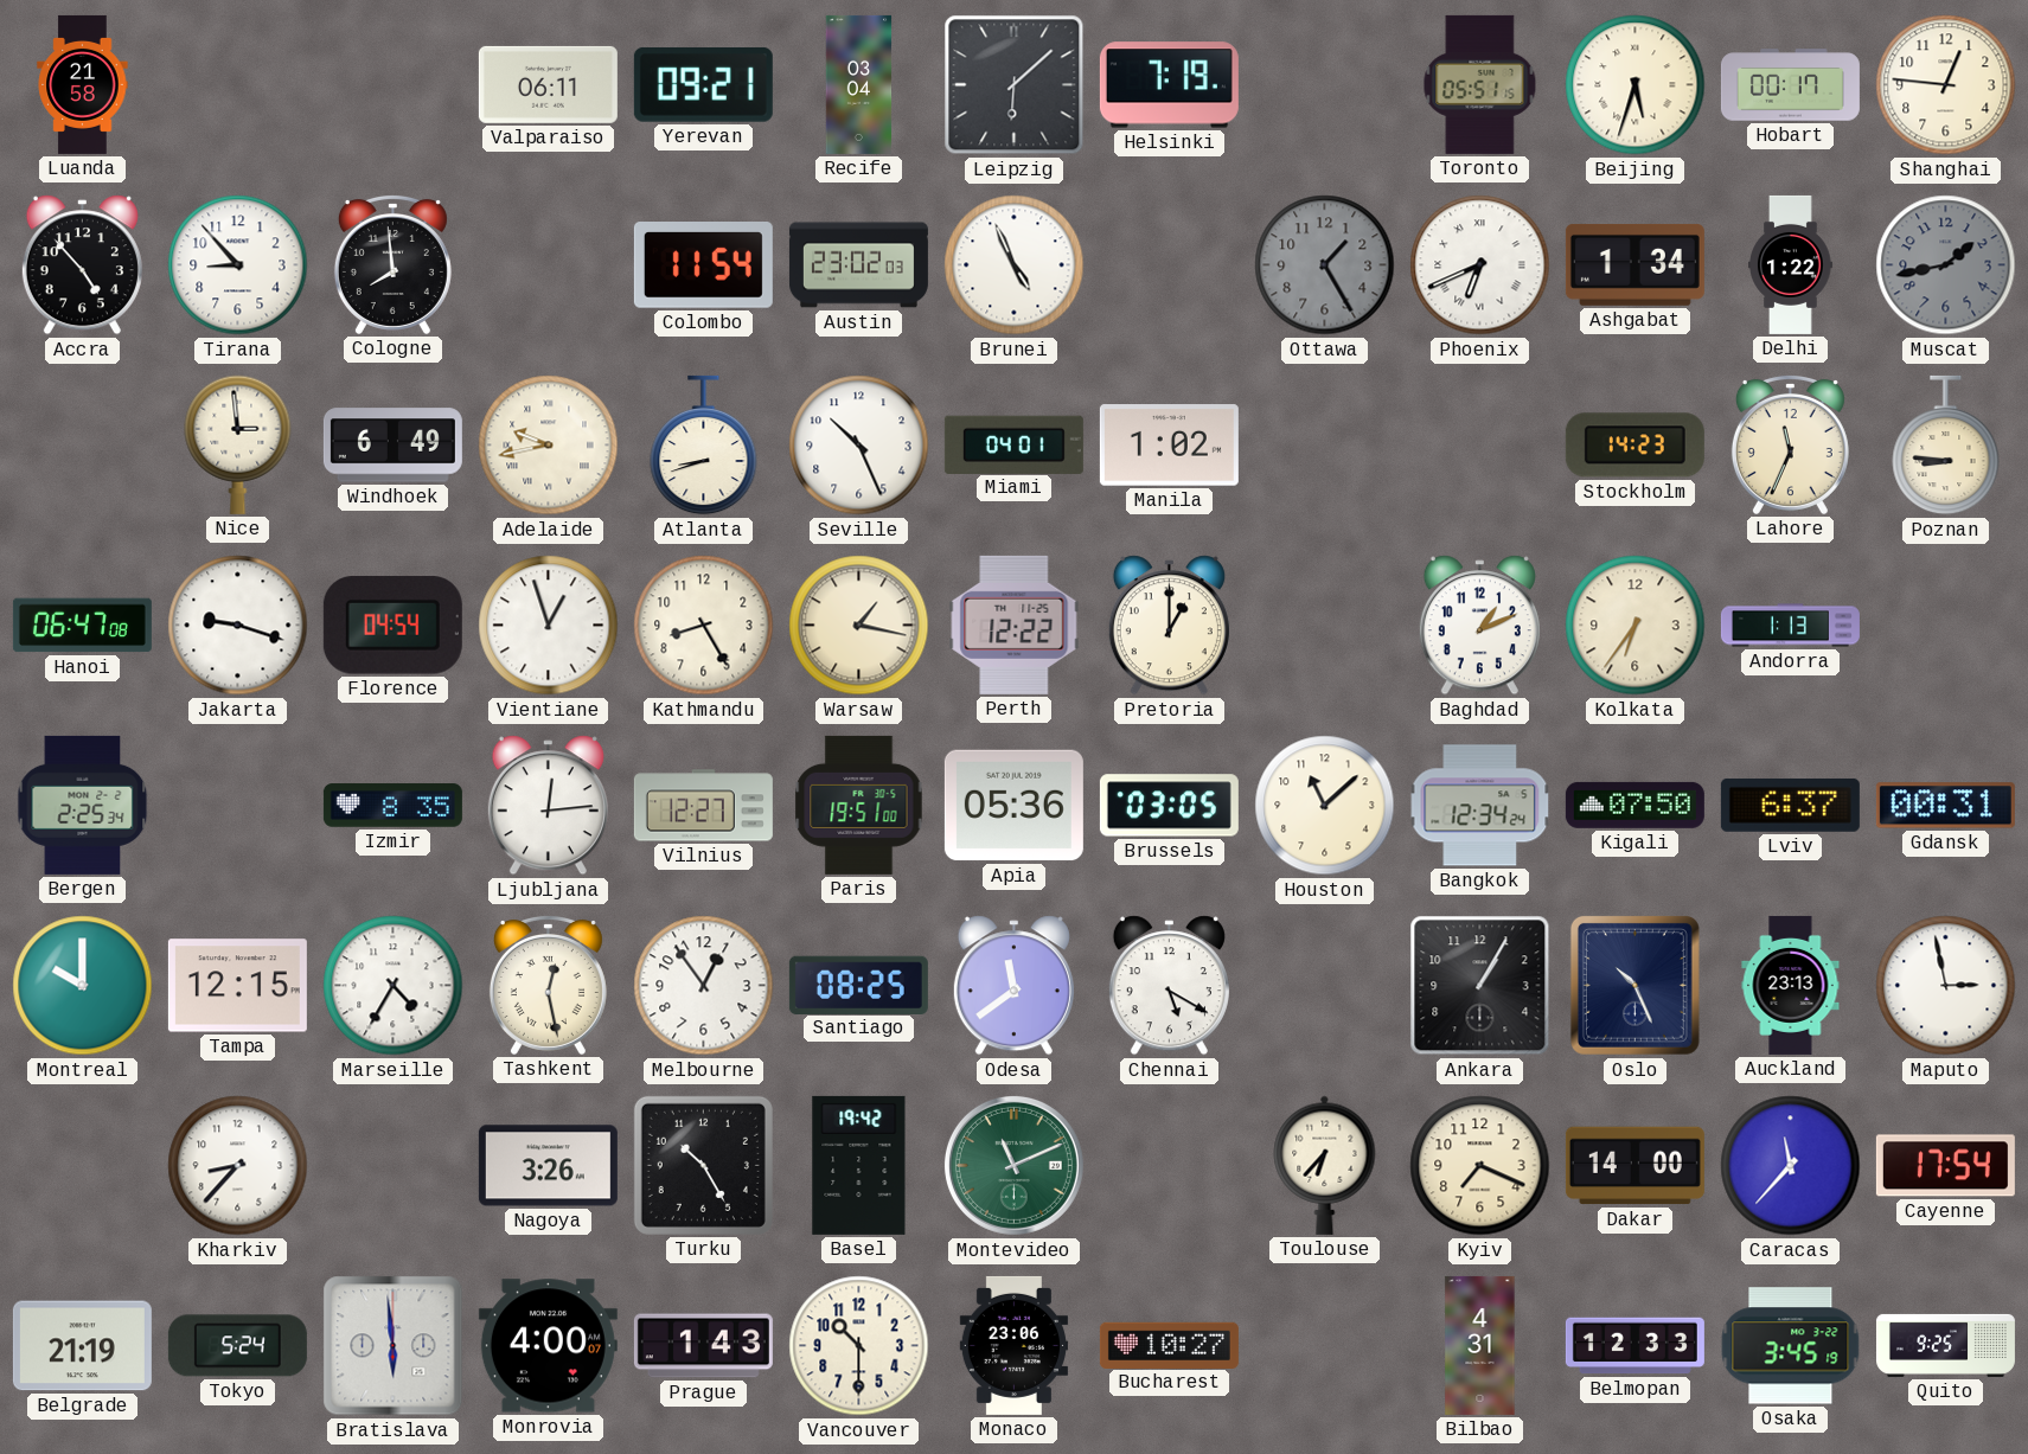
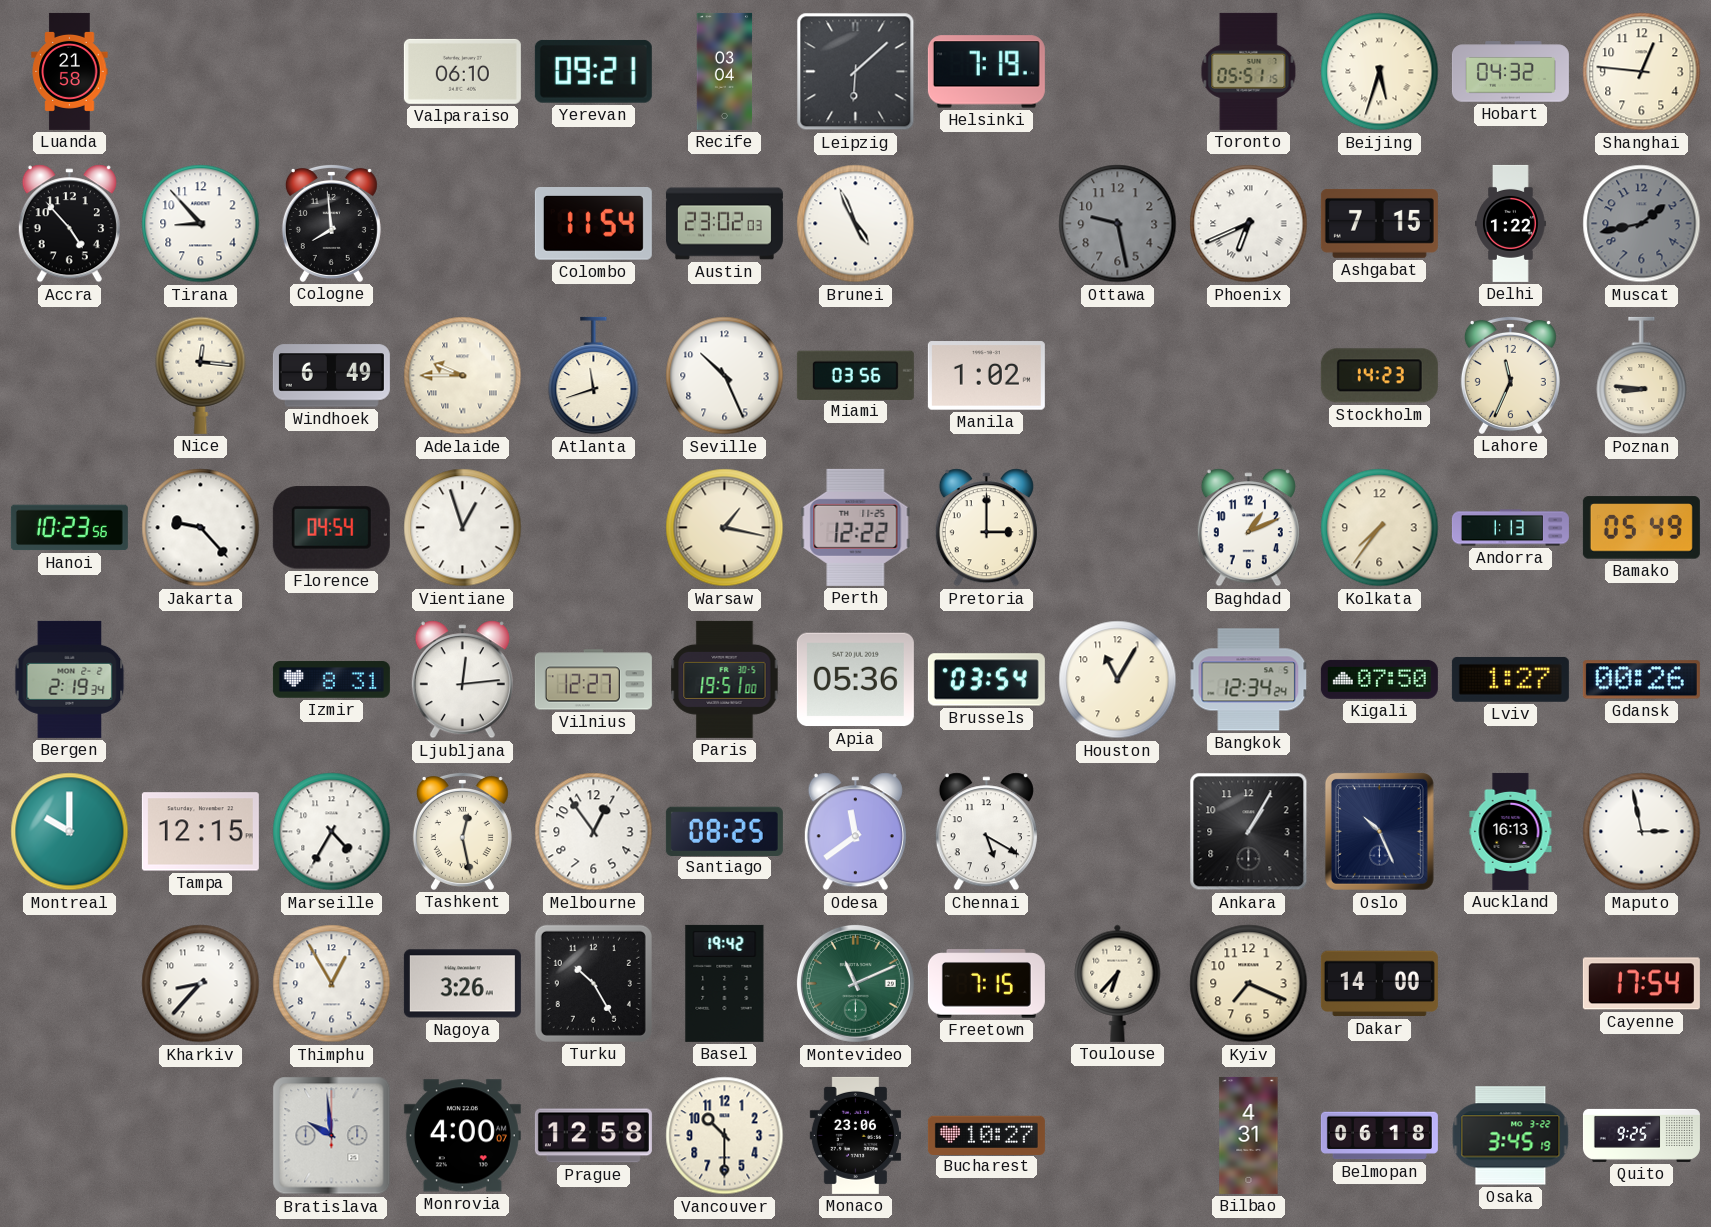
Valparaiso: 06:11 -> 06:10 (462, 71)
Hobart: 00:17 -> 04:32 (1510, 72)
Ottawa: 1:25 -> 9:28 (1118, 224)
Ashgabat: 1:34 -> 7:15 (1379, 223)
Nice: 2:59 -> 12:16 (201, 375)
Adelaide: 9:43 -> 9:45 (463, 376)
Atlanta: 8:42 -> 11:42 (594, 376)
Miami: 04:01 -> 03:56 (855, 375)
Hanoi: 06:47 -> 10:23 (69, 528)
Jakarta: 9:18 -> 9:23 (201, 528)
Kathmandu: 8:25 -> none (704, 626)
Pretoria: 1:00 -> 3:00 (986, 528)
Kolkata: 6:36 -> 7:36 (1380, 528)
Bamako: none -> 05:49 (1641, 528)
Bergen: 2:25 -> 2:19 (70, 679)
Izmir: 8:35 -> 8:31 (331, 680)
Brussels: 03:05 -> 03:54 (986, 680)
Houston: 11:08 -> 11:05 (1118, 680)
Lviv: 6:37 -> 1:27 (1510, 679)
Gdansk: 00:31 -> 00:26 (1641, 680)
Auckland: 23:13 -> 16:13 (1511, 831)
Thimphu: none -> 12:55 (332, 984)
Freetown: none -> 7:15 (986, 984)
Caracas: 11:37 -> none (1791, 1166)
Belgrade: 21:19 -> none (82, 1346)
Tokyo: 5:24 -> none (237, 1346)
Bratislava: 5:59 -> 9:59 (332, 1136)
Prague: 1:43 -> 12:58 (593, 1136)
Belmopan: 12:33 -> 06:18 (1379, 1136)
